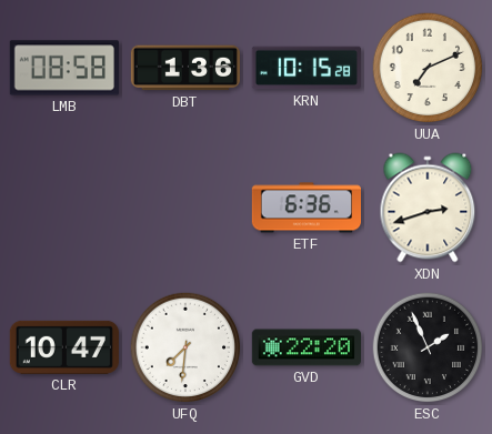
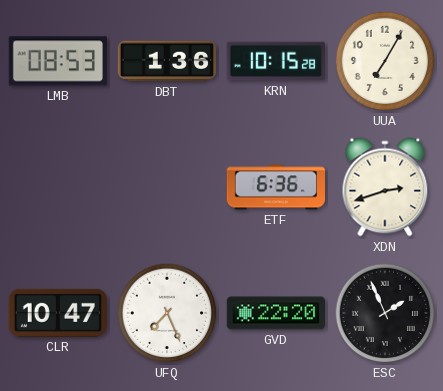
LMB: 08:58 -> 08:53 (58, 61)
UUA: 7:11 -> 7:05 (385, 61)
UFQ: 7:31 -> 7:26 (167, 313)
